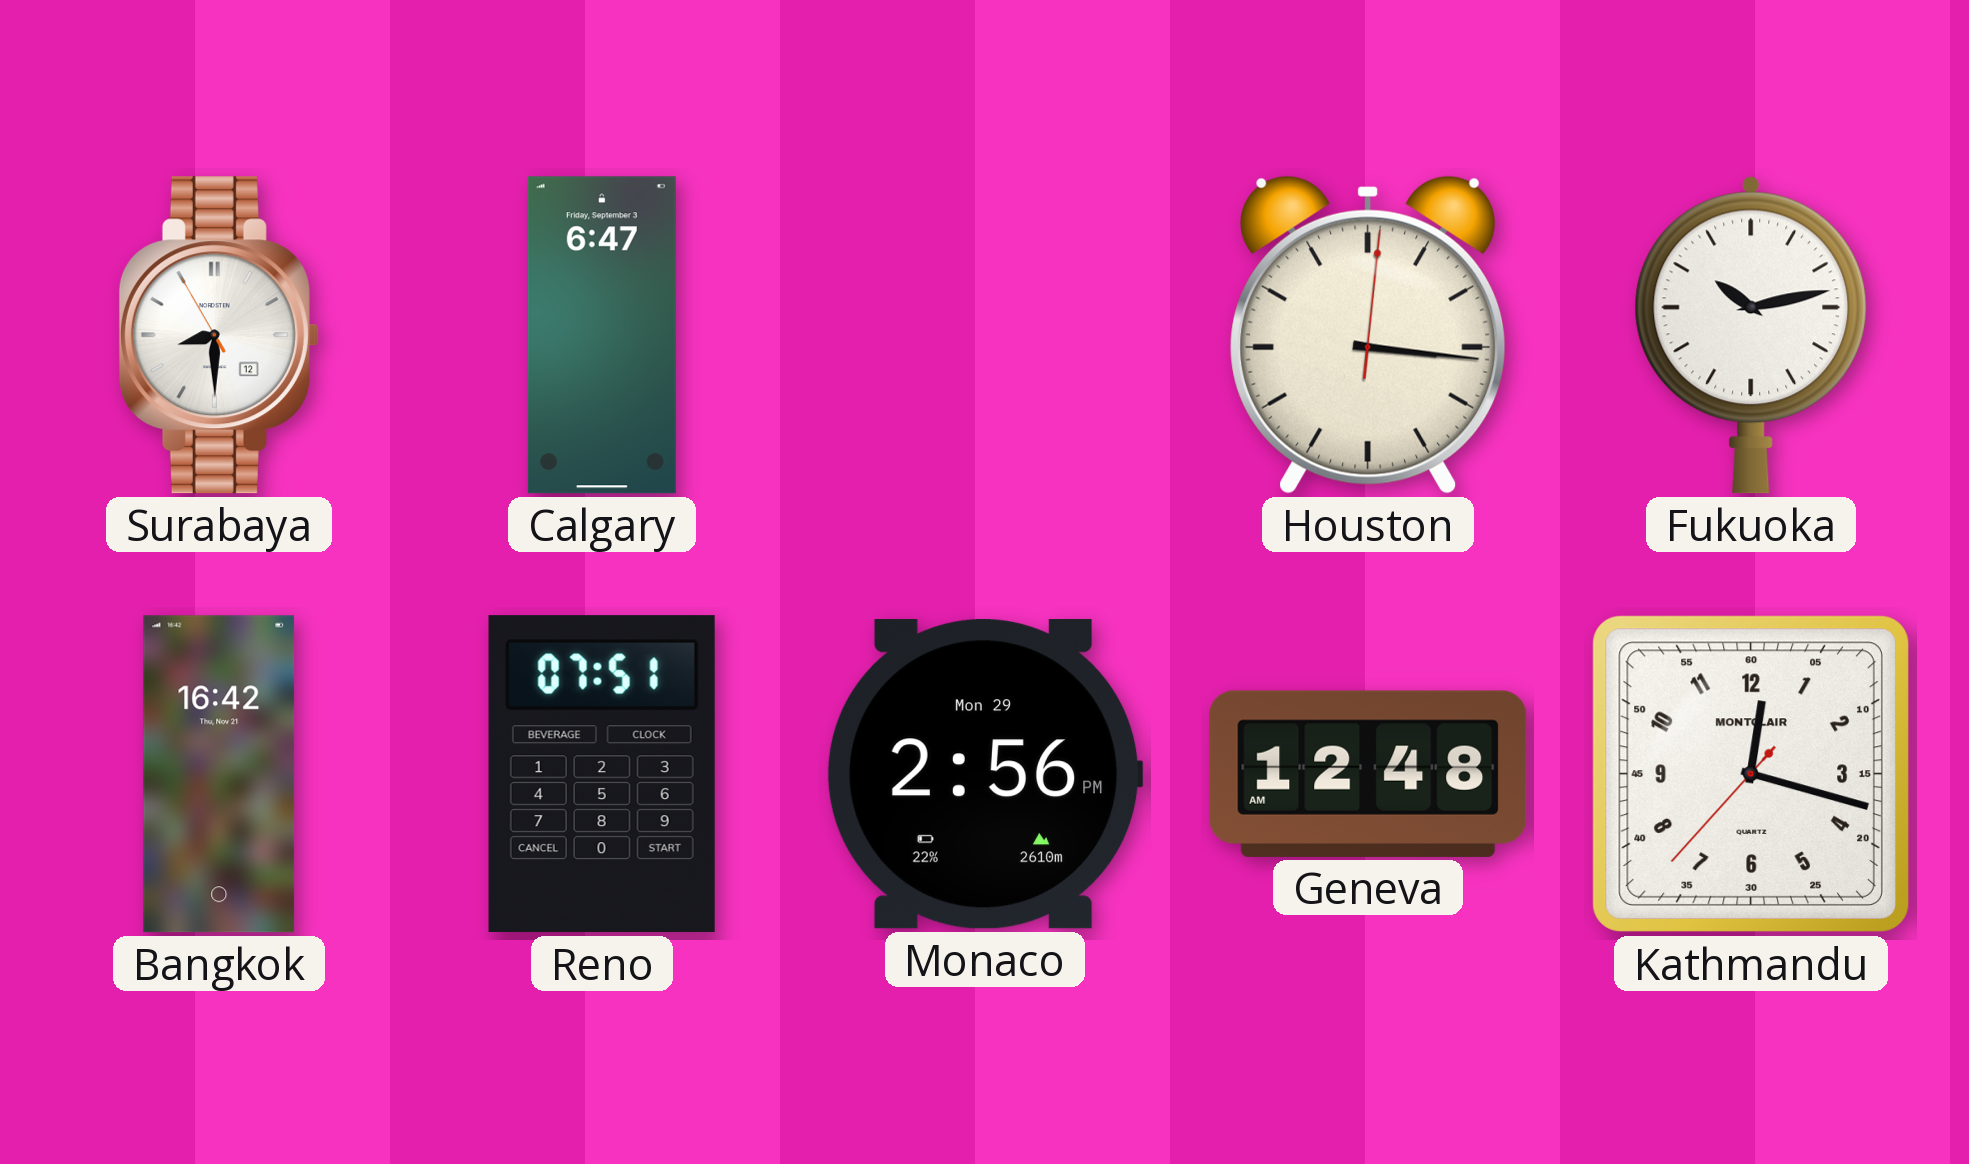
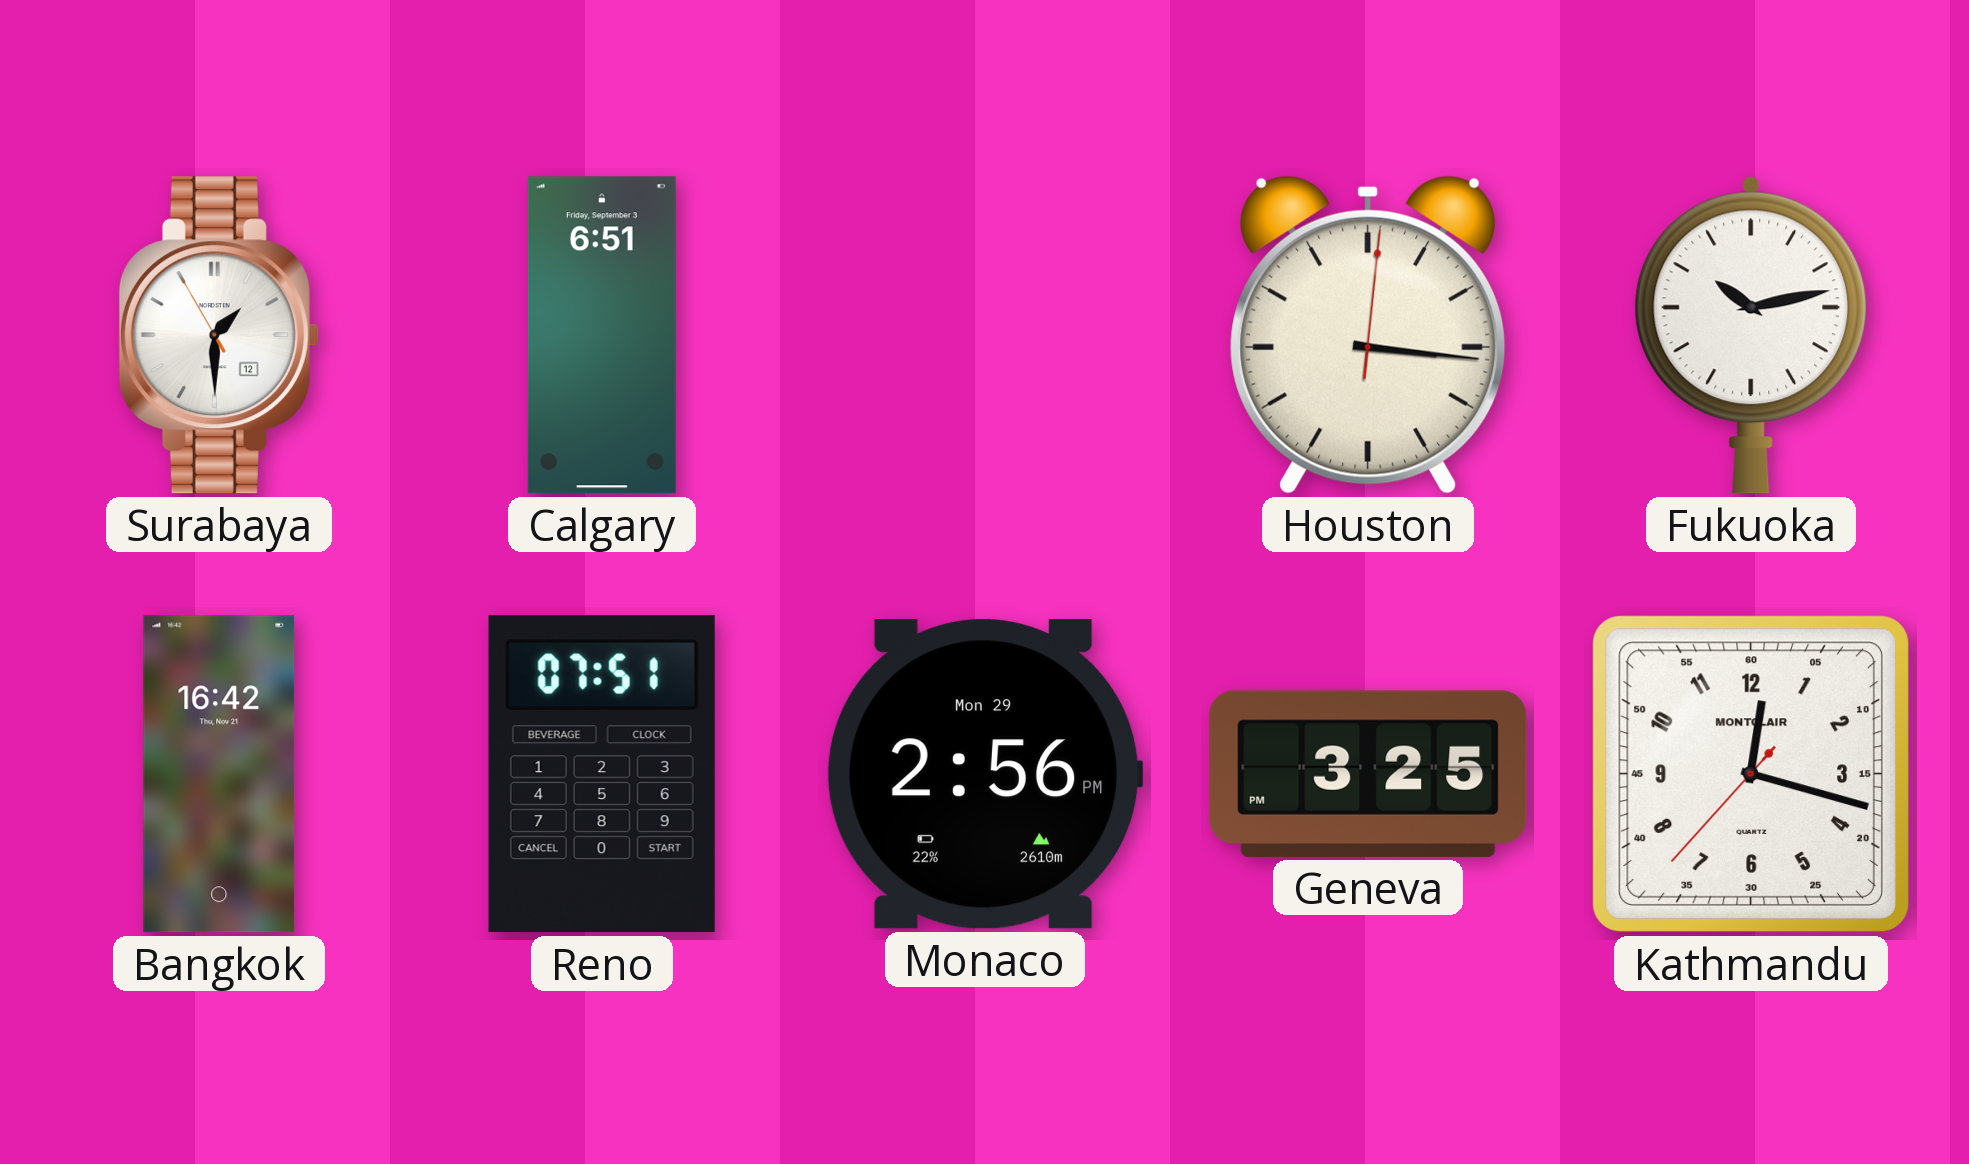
Surabaya: 8:29 -> 1:29 (219, 335)
Calgary: 6:47 -> 6:51 (602, 335)
Geneva: 12:48 -> 3:25 (1368, 774)
